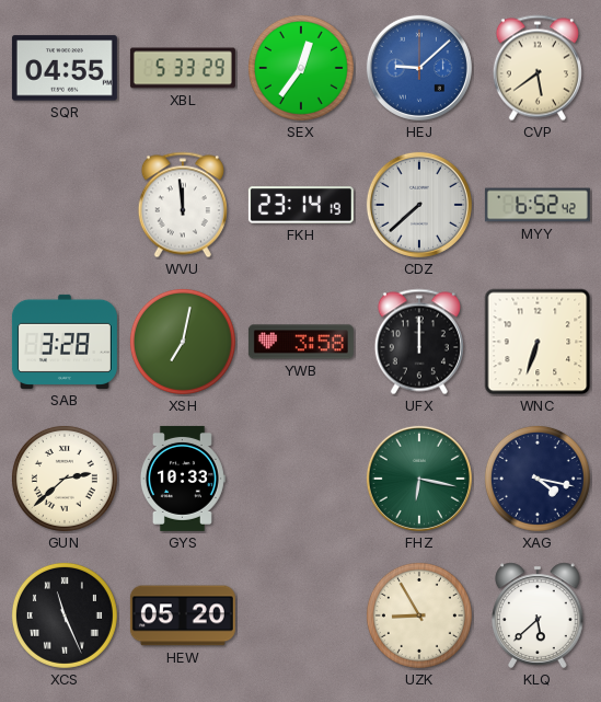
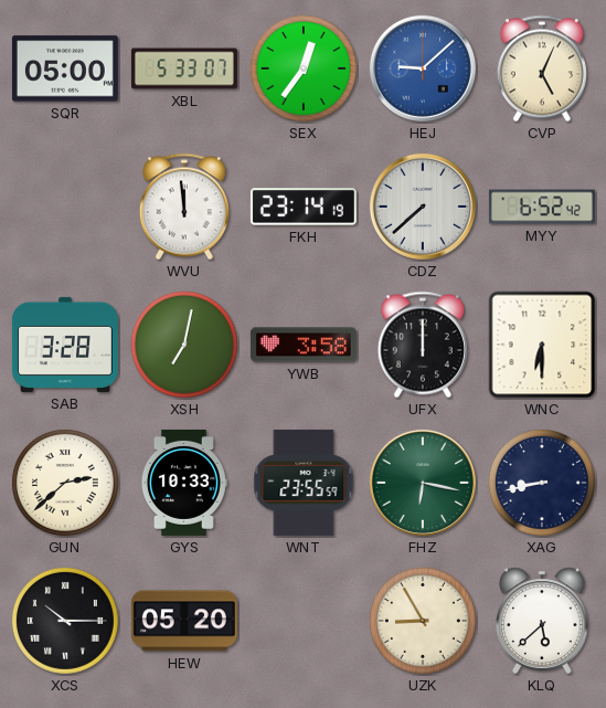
SQR: 04:55 -> 05:00 (65, 68)
XBL: 5:33:29 -> 5:33:07 (184, 68)
CVP: 5:39 -> 5:04 (542, 68)
WNC: 6:33 -> 6:30 (542, 345)
WNT: none -> 23:55 (304, 483)
XAG: 4:17 -> 8:43 (542, 483)
XCS: 11:26 -> 10:15 (65, 621)
